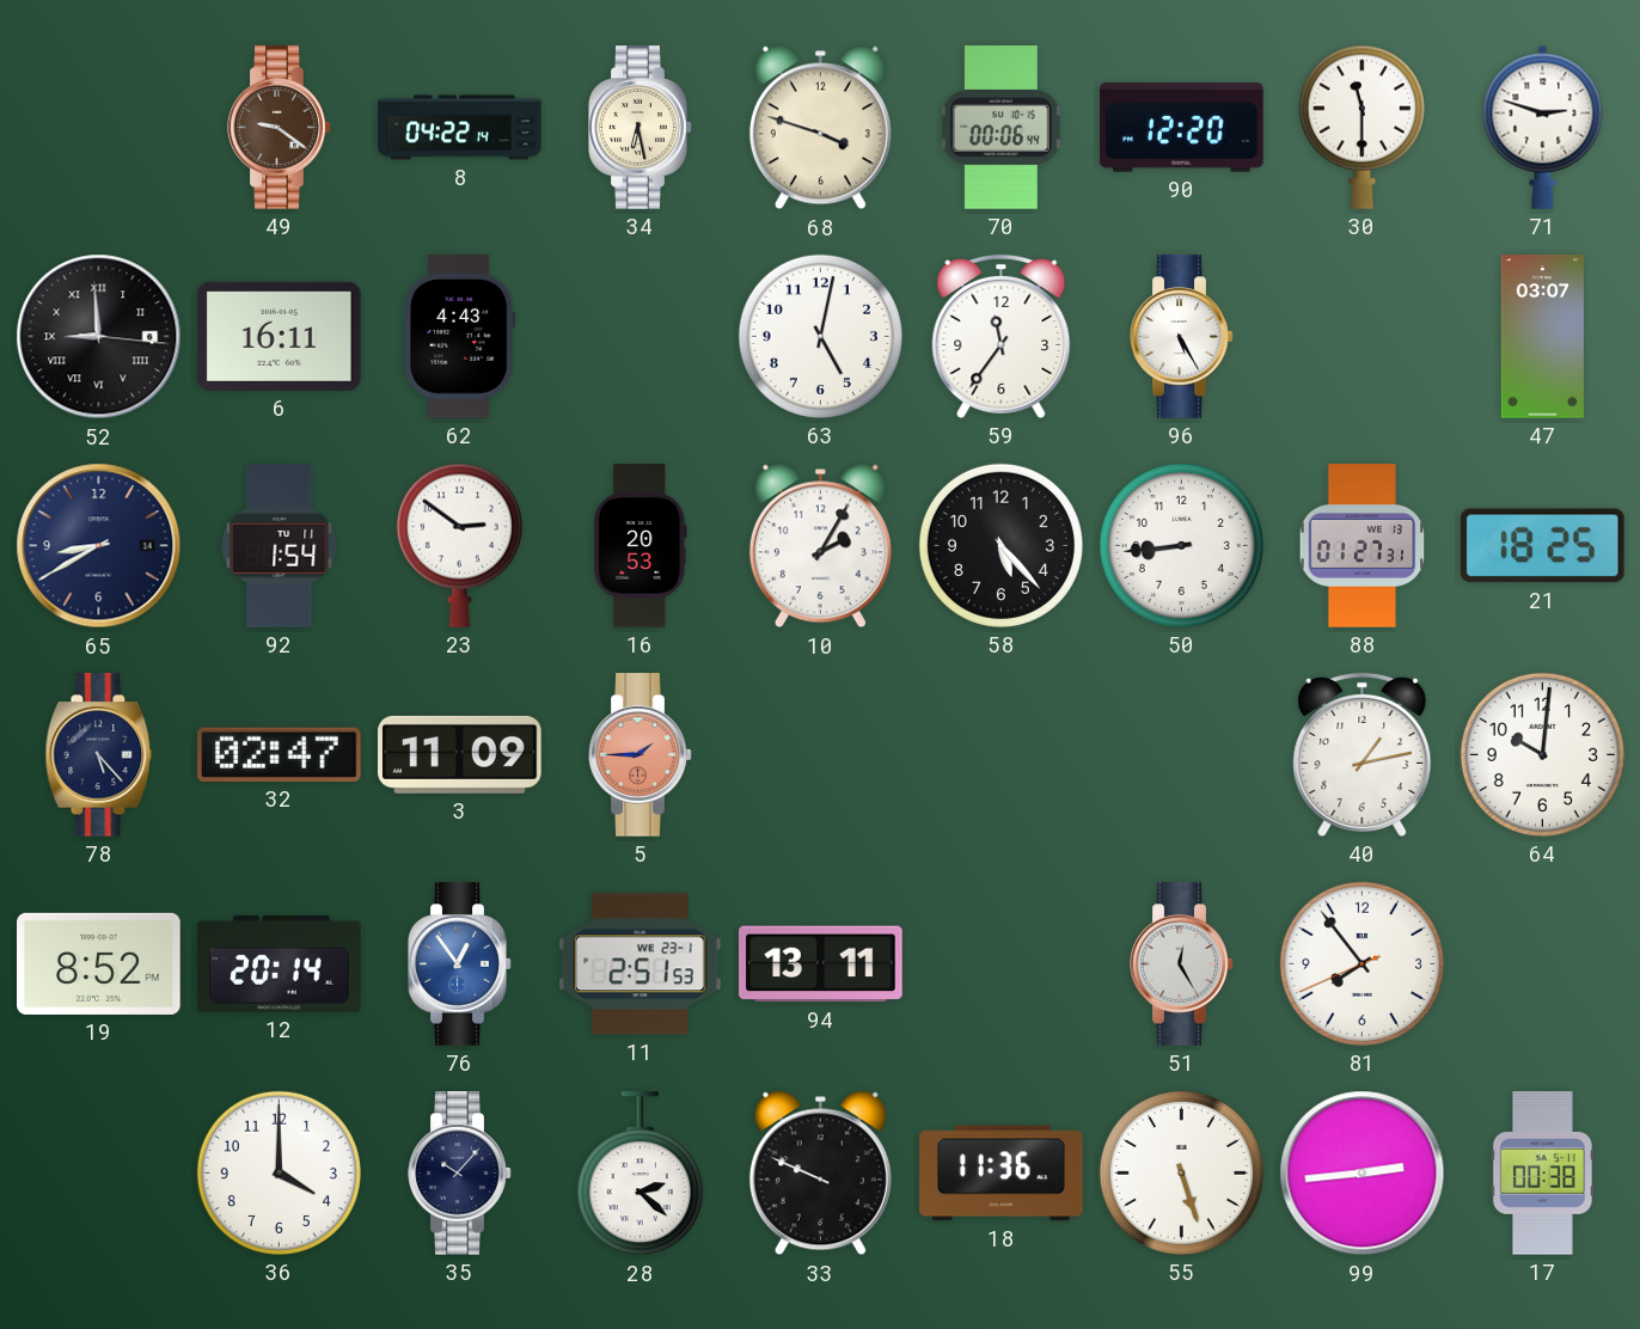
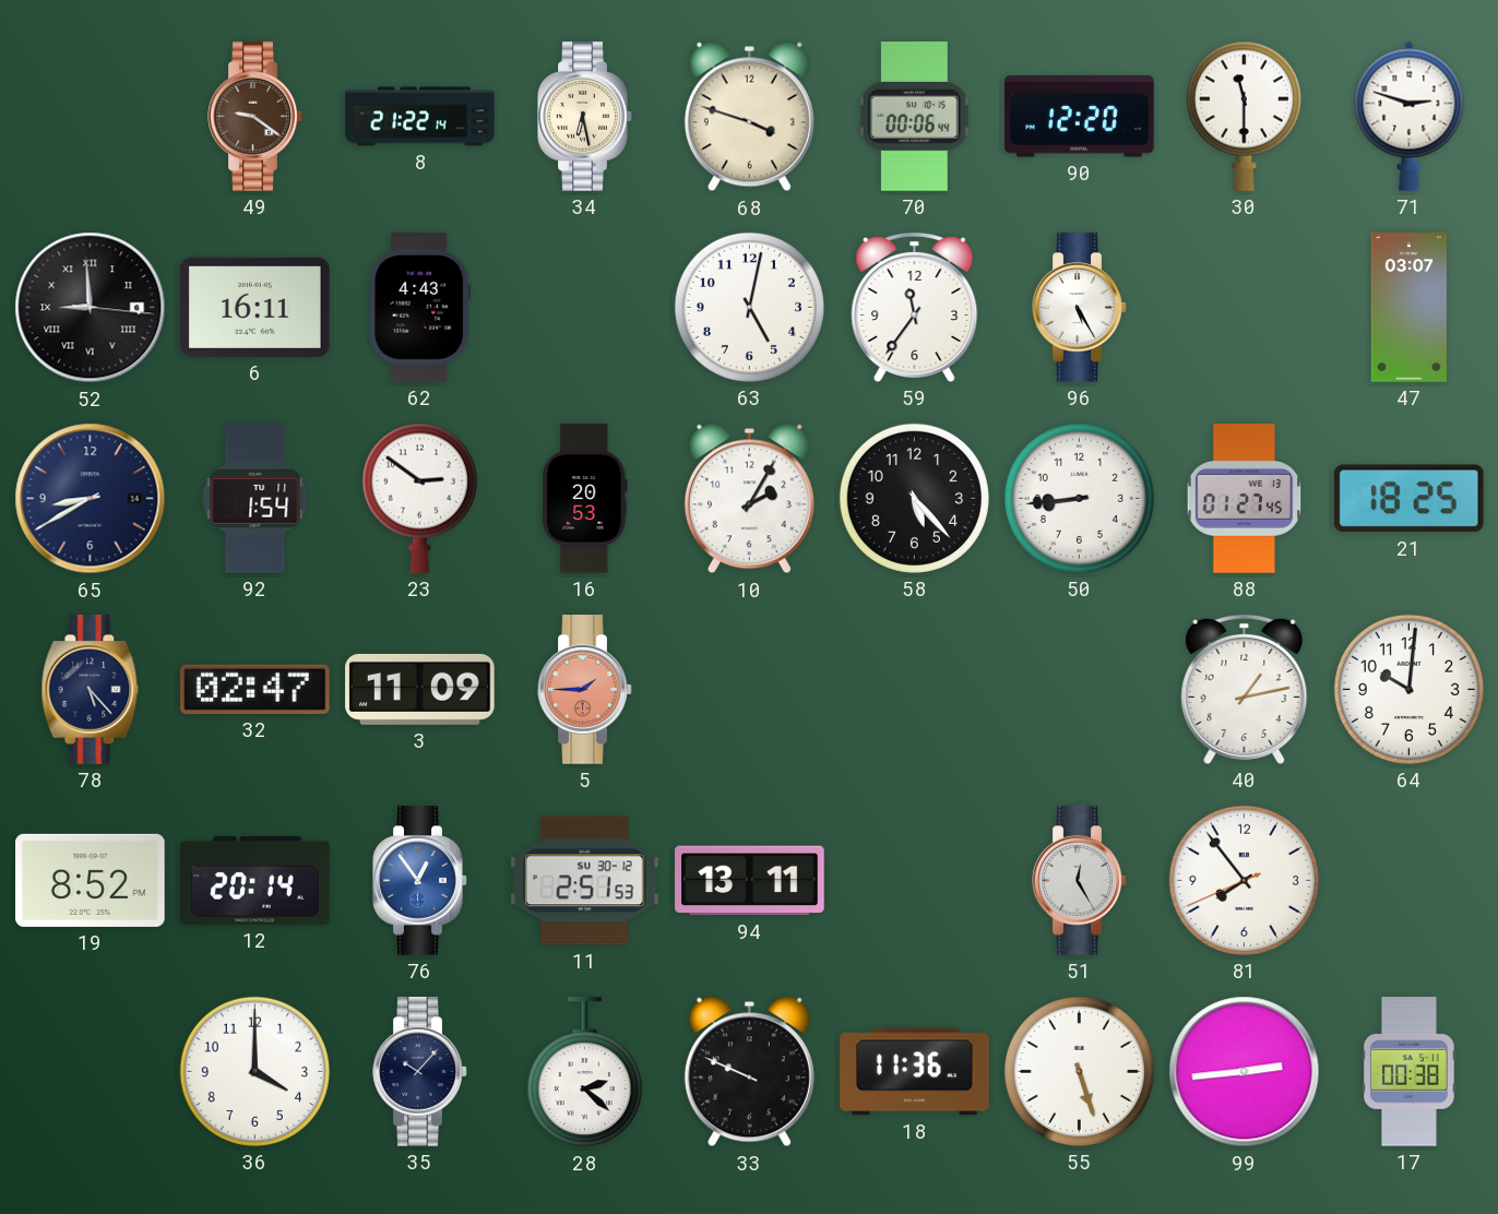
8: 04:22 -> 21:22 (420, 117)
88: 01:27:31 -> 01:27:45 (1245, 499)
11 date: WE 23-1 -> SU 30-12 (585, 881)
